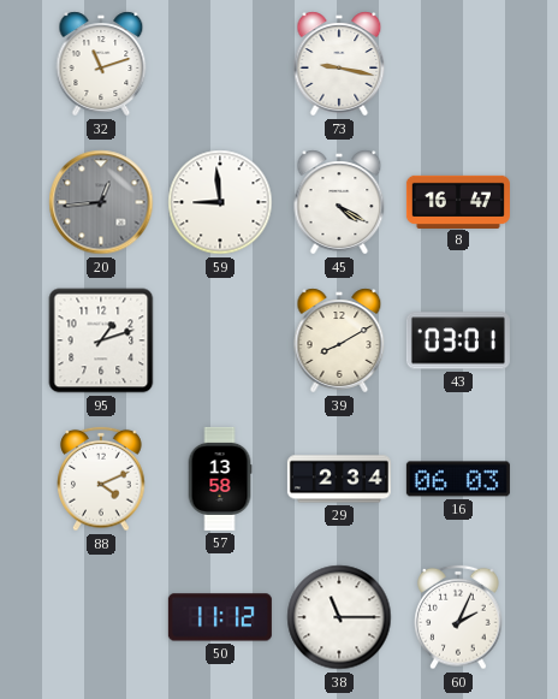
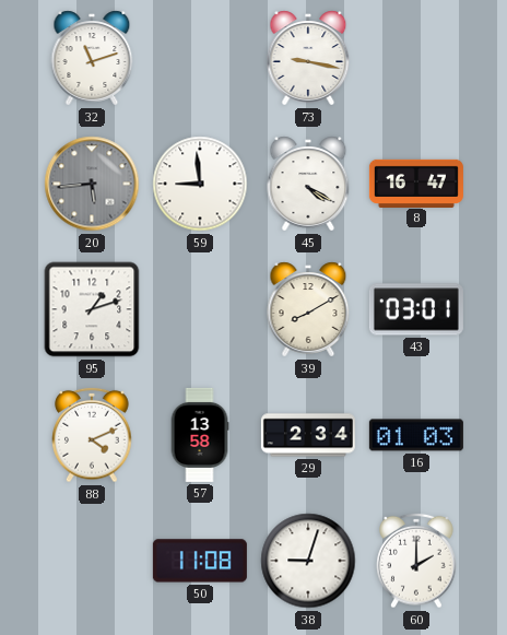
20: 12:44 -> 5:44 (92, 184)
16: 06:03 -> 01:03 (416, 435)
50: 11:12 -> 11:08 (200, 561)
38: 11:15 -> 9:03 (308, 561)
60: 2:04 -> 2:00 (416, 561)
